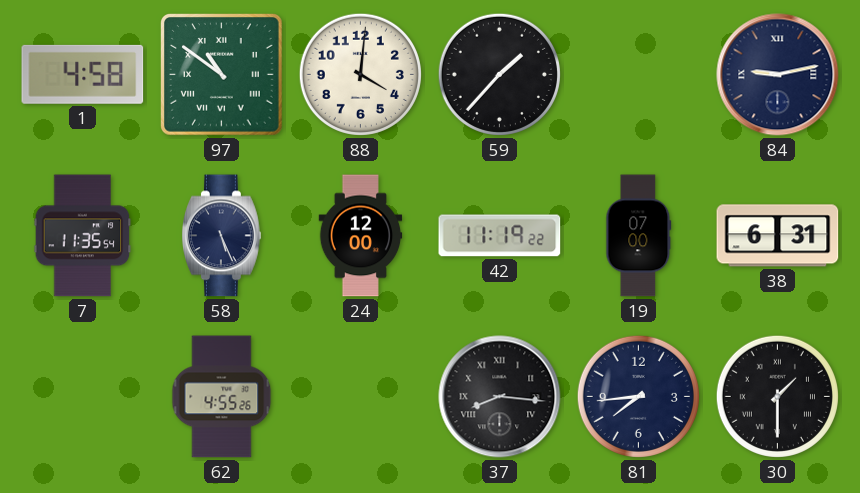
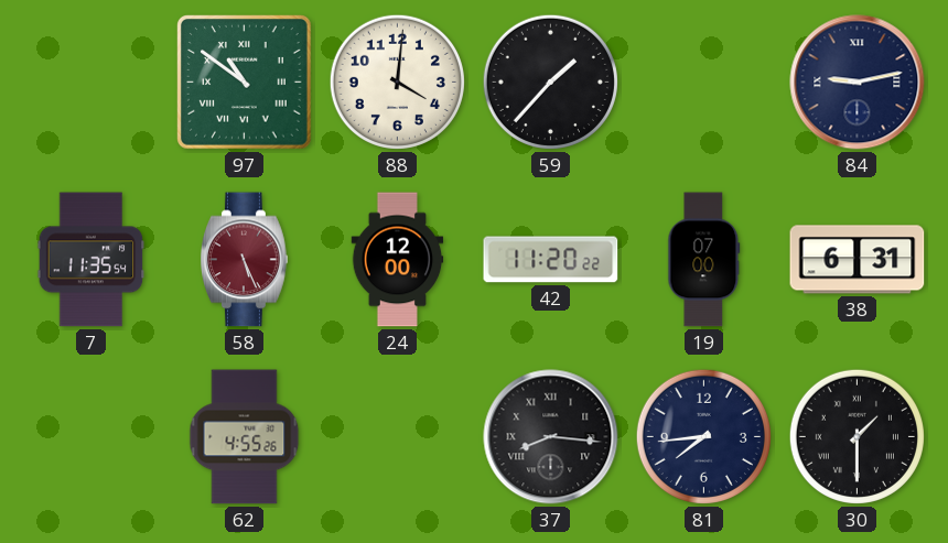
1: 4:58 -> none (83, 74)
58 dial: navy -> burgundy (245, 260)
42: 11:19 -> 11:20 (551, 260)
